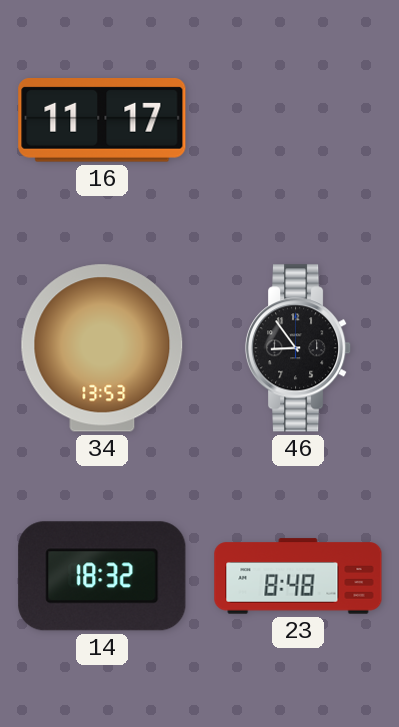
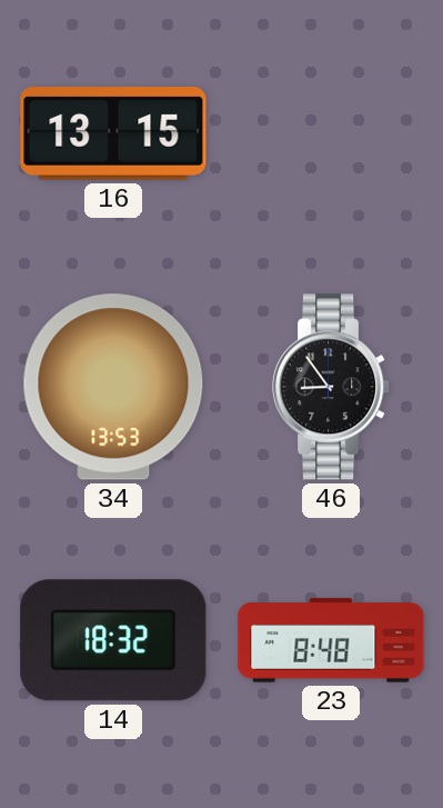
16: 11:17 -> 13:15 (113, 134)
